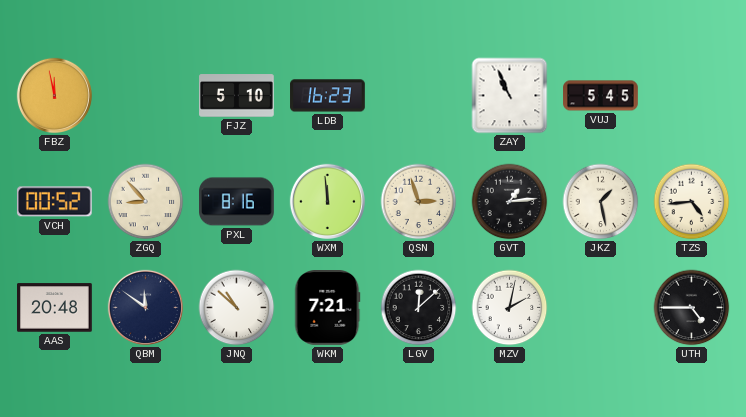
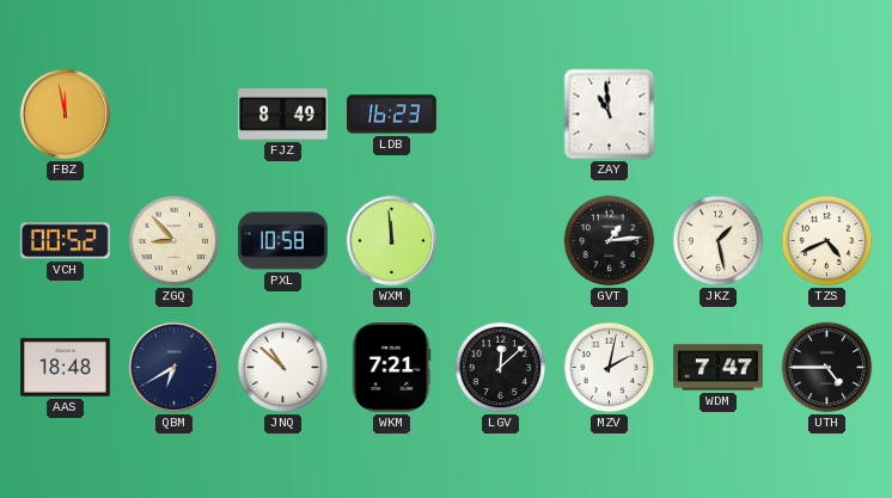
FJZ: 5:10 -> 8:49 (283, 115)
ZAY: 10:56 -> 10:59 (610, 115)
VUJ: 5:45 -> none (601, 96)
PXL: 8:16 -> 10:58 (283, 241)
QSN: 2:57 -> none (419, 202)
TZS: 4:44 -> 4:41 (827, 241)
AAS: 20:48 -> 18:48 (66, 368)
QBM: 11:51 -> 6:40 (173, 367)
WDM: none -> 7:47 (719, 368)
